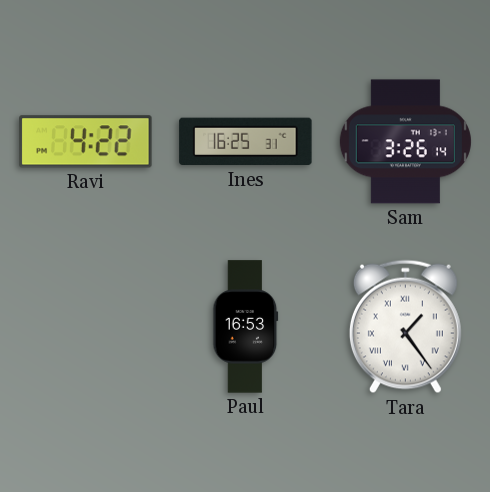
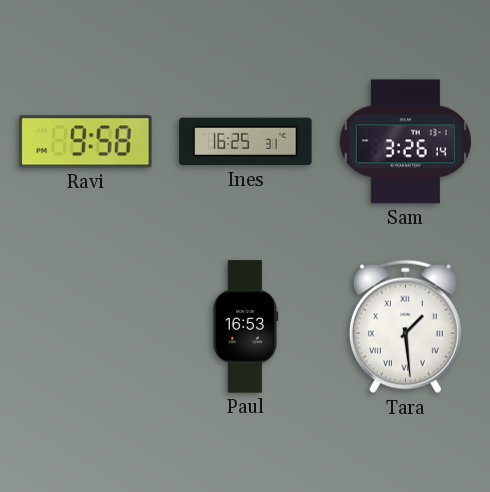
Ravi: 4:22 -> 9:58 (86, 142)
Tara: 1:24 -> 1:29 (405, 327)
